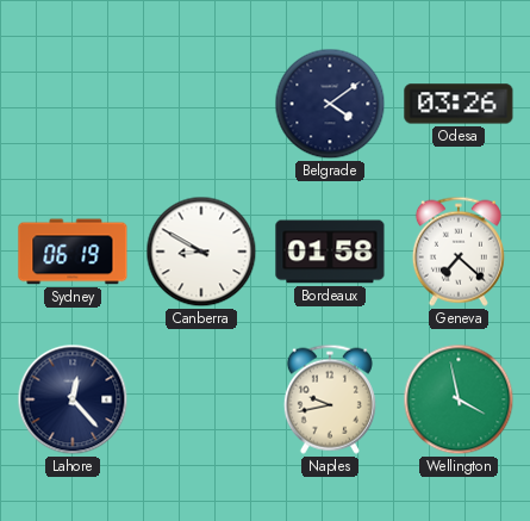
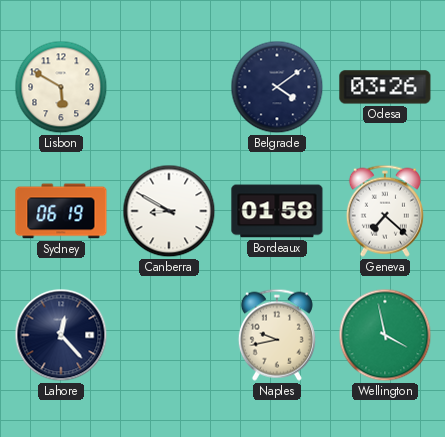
Lisbon: none -> 5:50 (61, 87)
